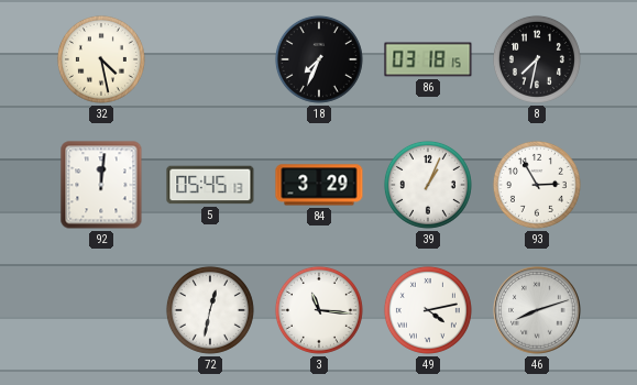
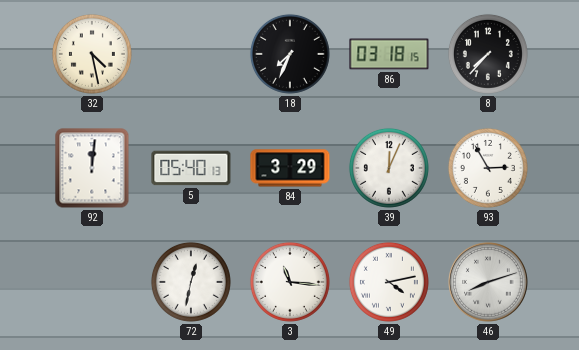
8: 7:32 -> 7:37 (488, 54)
5: 05:45 -> 05:40 (191, 168)
39: 1:04 -> 12:04 (389, 168)
